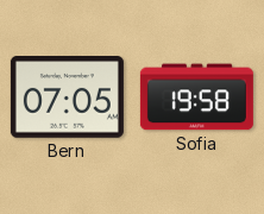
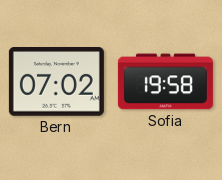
Bern: 07:05 -> 07:02 (56, 82)
